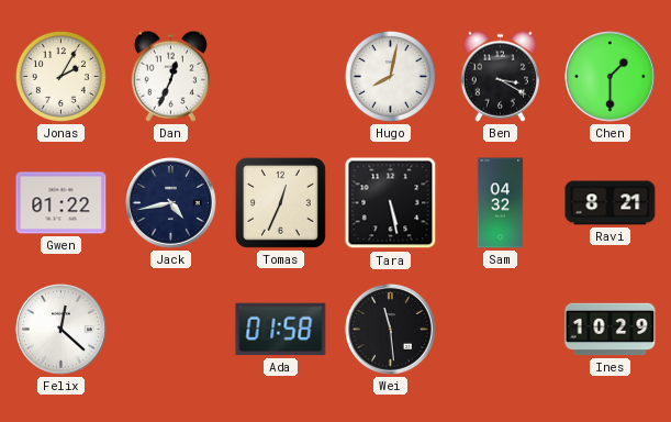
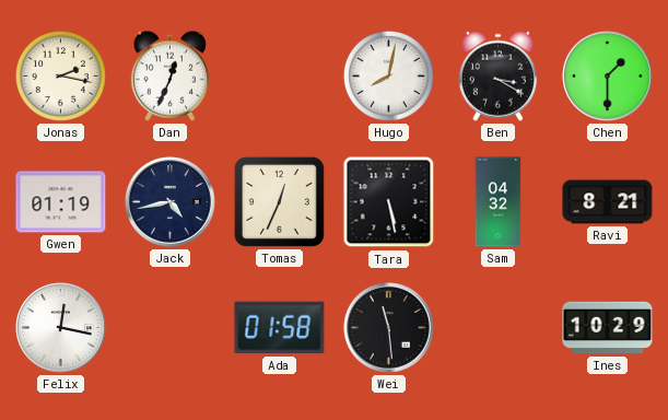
Jonas: 2:05 -> 2:17 (60, 75)
Gwen: 01:22 -> 01:19 (61, 202)
Felix: 12:22 -> 12:17 (61, 328)
